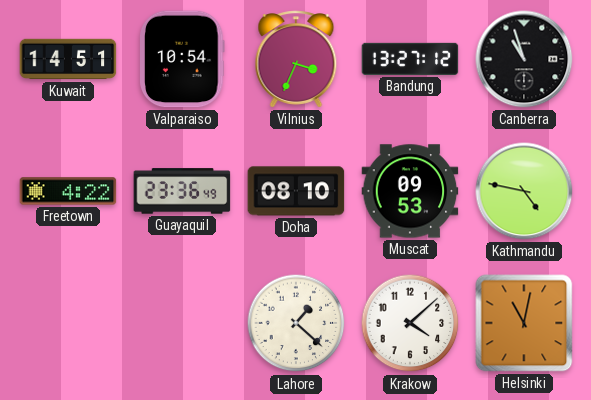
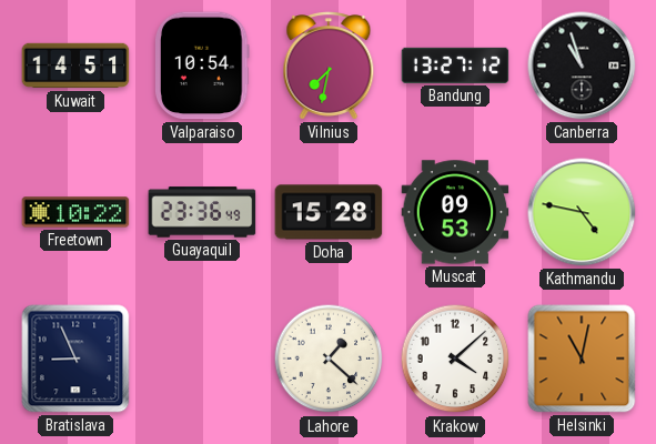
Vilnius: 3:34 -> 7:32 (329, 65)
Freetown: 4:22 -> 10:22 (75, 212)
Doha: 08:10 -> 15:28 (329, 212)
Bratislava: none -> 8:56 (75, 359)
